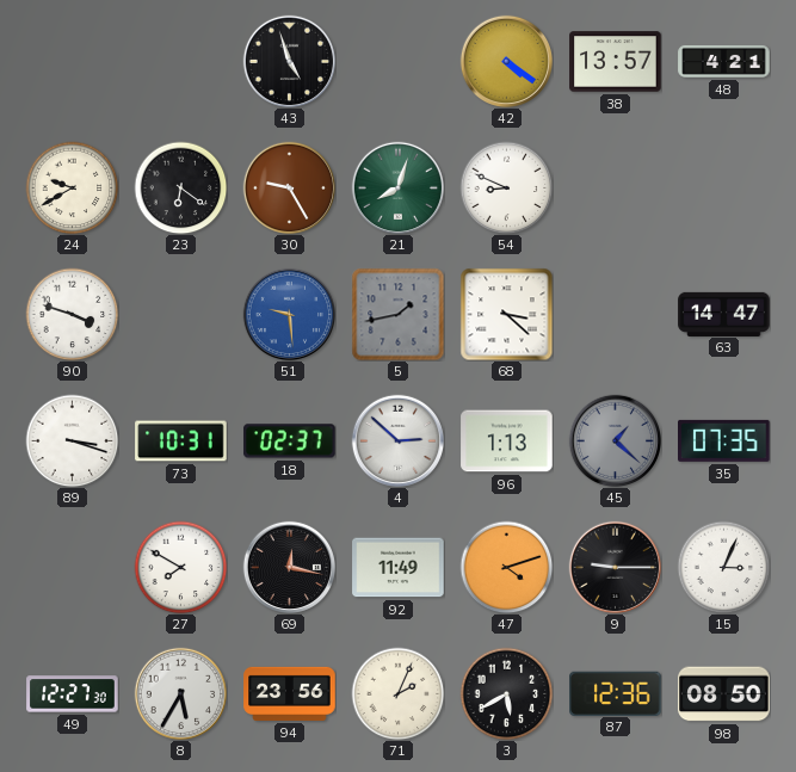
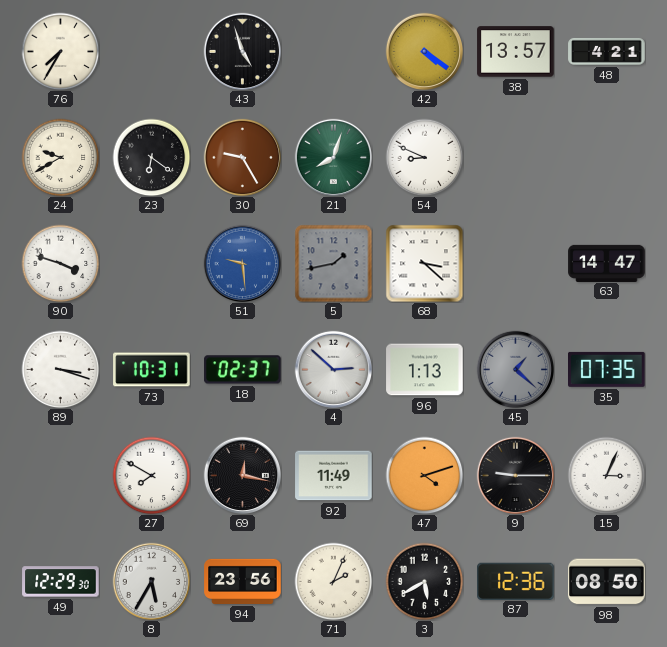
76: none -> 7:35 (60, 51)
49: 12:27 -> 12:29 (61, 582)
